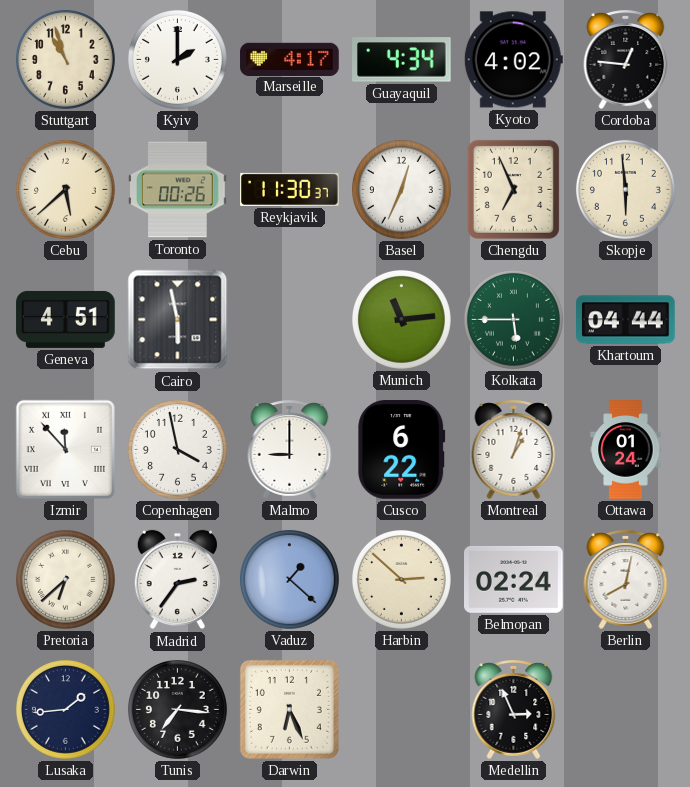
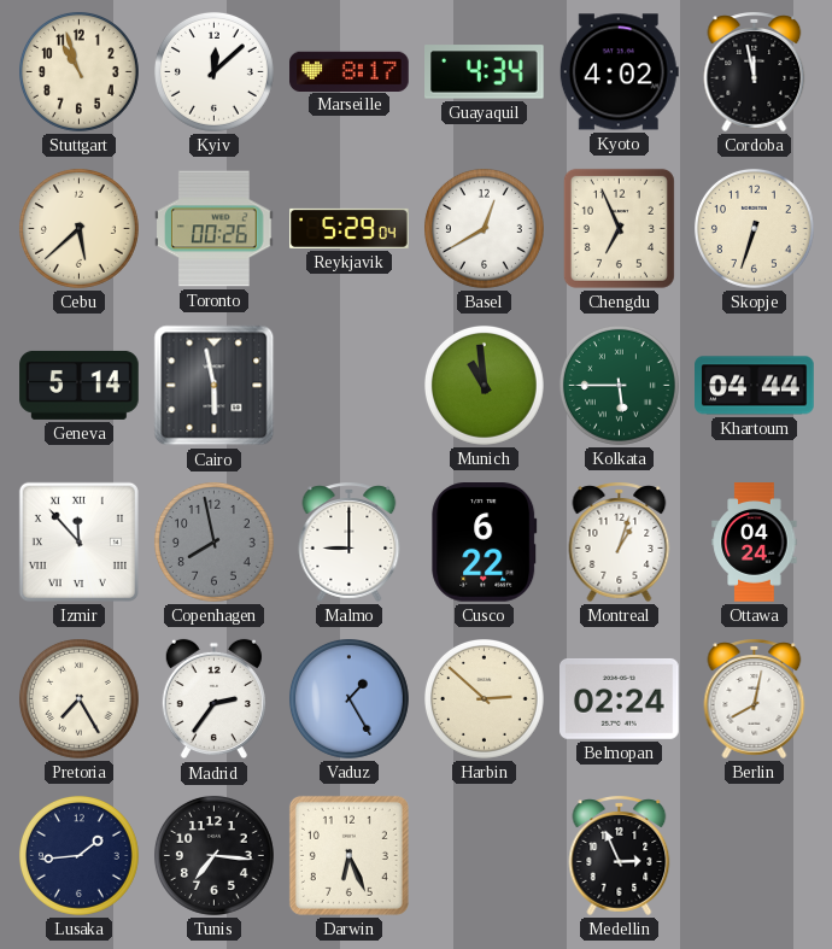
Kyiv: 2:00 -> 12:08 (213, 71)
Marseille: 4:17 -> 8:17 (350, 71)
Cordoba: 12:46 -> 11:58 (755, 71)
Reykjavik: 11:30 -> 5:29 (350, 228)
Basel: 12:34 -> 12:40 (484, 228)
Skopje: 5:59 -> 6:33 (754, 228)
Geneva: 4:51 -> 5:14 (80, 385)
Munich: 11:14 -> 10:59 (484, 385)
Copenhagen: 3:58 -> 7:58 (213, 541)
Copenhagen dial: white -> grey (213, 541)
Ottawa: 01:24 -> 04:24 (755, 543)
Pretoria: 6:38 -> 7:25 (78, 698)
Vaduz: 1:22 -> 1:25 (348, 698)
